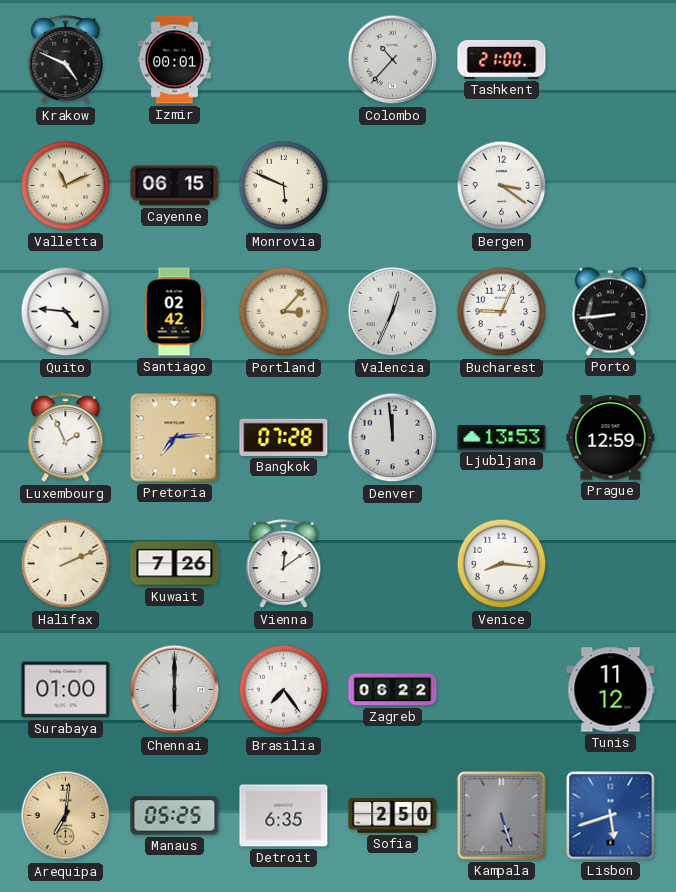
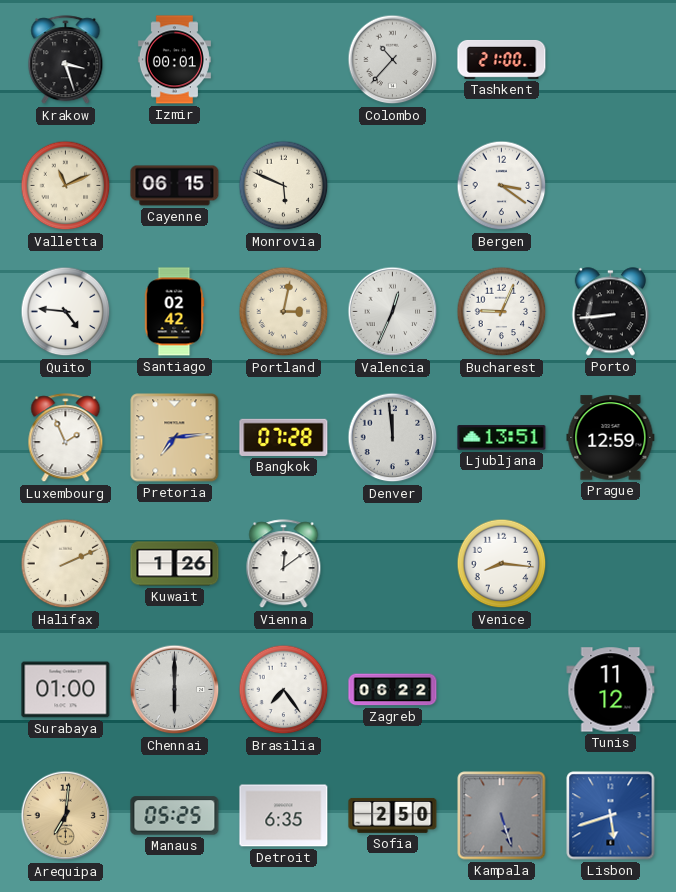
Krakow: 4:49 -> 3:27 (66, 60)
Portland: 3:07 -> 3:02 (284, 312)
Ljubljana: 13:53 -> 13:51 (502, 438)
Kuwait: 7:26 -> 1:26 (175, 564)
